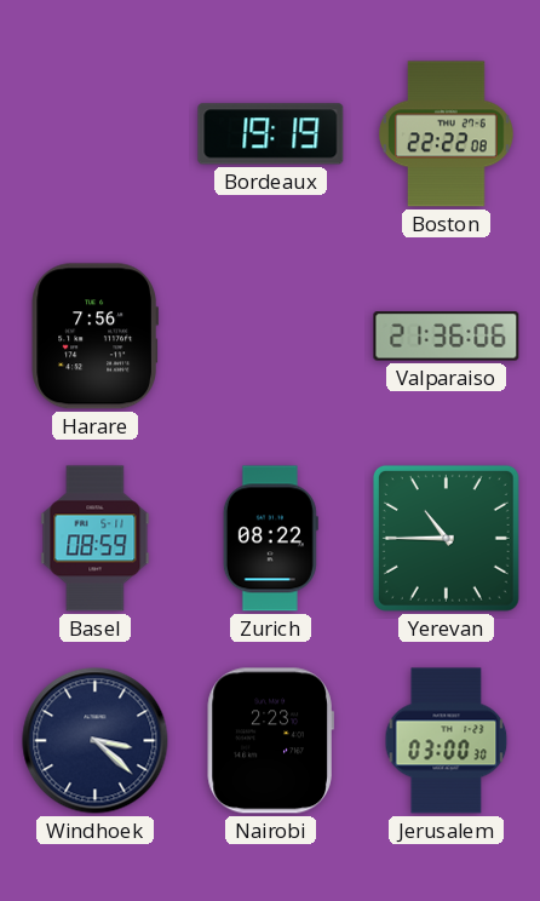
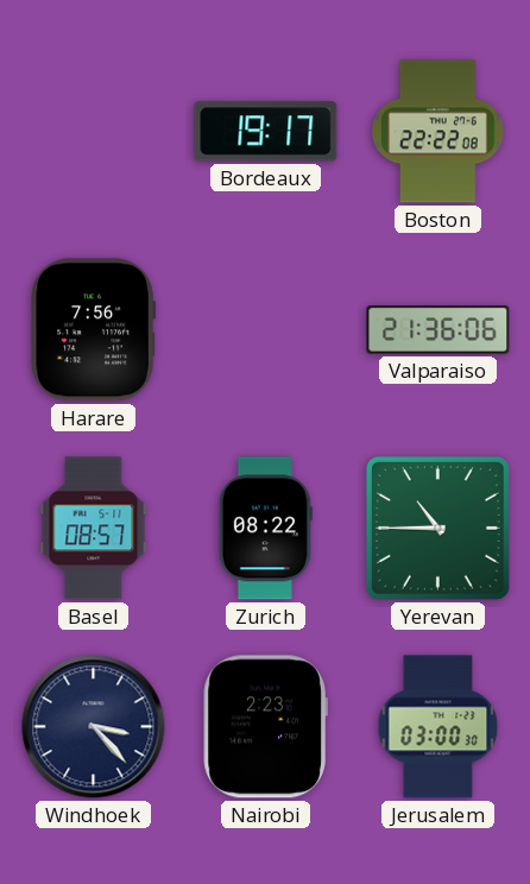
Bordeaux: 19:19 -> 19:17 (266, 132)
Basel: 08:59 -> 08:57 (94, 529)
Windhoek: 3:22 -> 3:23 (94, 727)
